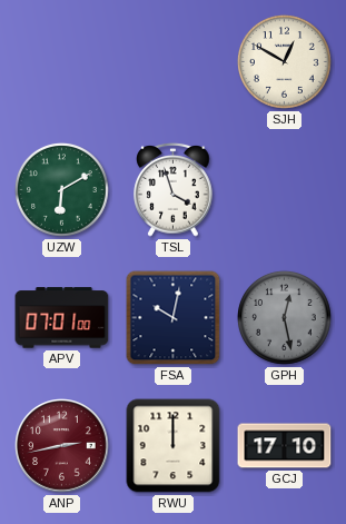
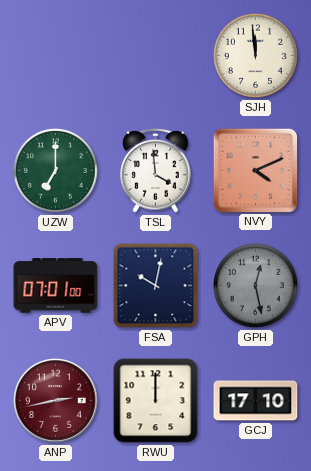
SJH: 12:50 -> 11:59 (255, 55)
UZW: 6:10 -> 7:00 (55, 170)
TSL: 3:57 -> 3:59 (156, 171)
NVY: none -> 4:11 (255, 170)
